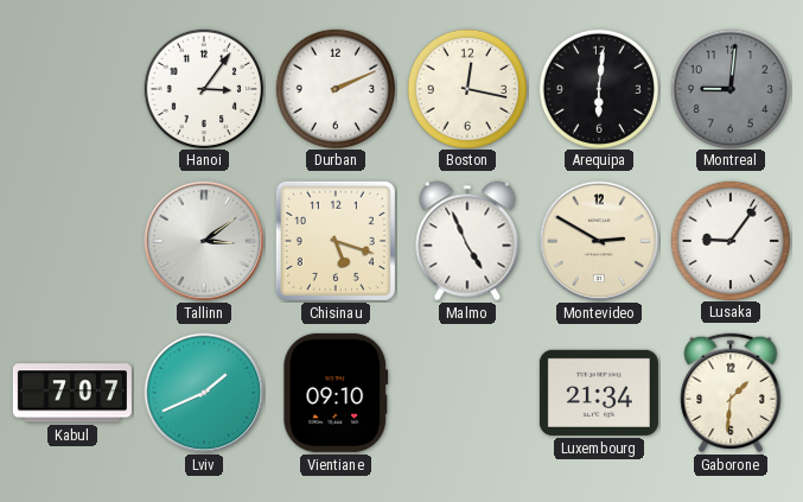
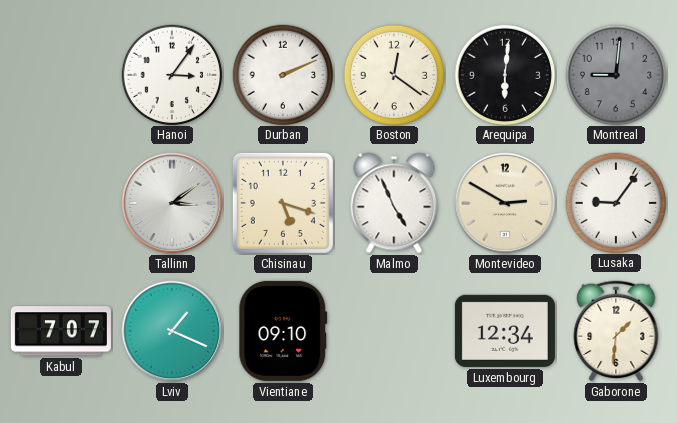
Boston: 12:17 -> 12:21 (393, 74)
Lviv: 1:41 -> 1:19 (172, 331)
Luxembourg: 21:34 -> 12:34 (505, 331)
